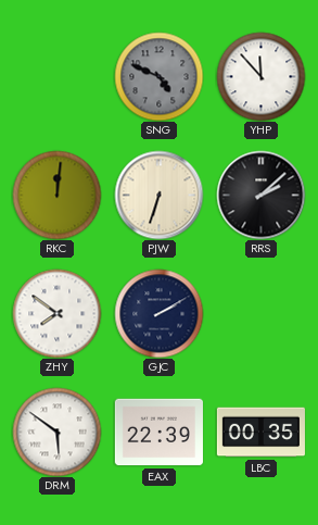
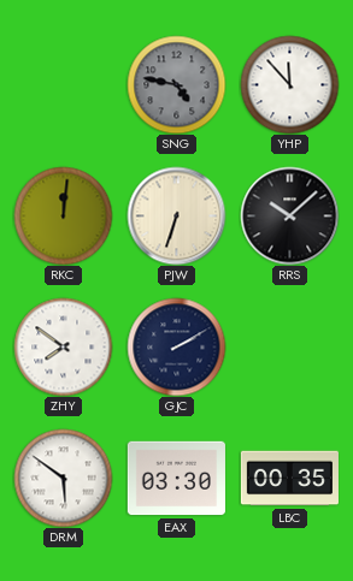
SNG: 4:49 -> 4:47 (176, 84)
RRS: 2:08 -> 10:08 (289, 215)
EAX: 22:39 -> 03:30 (176, 479)
